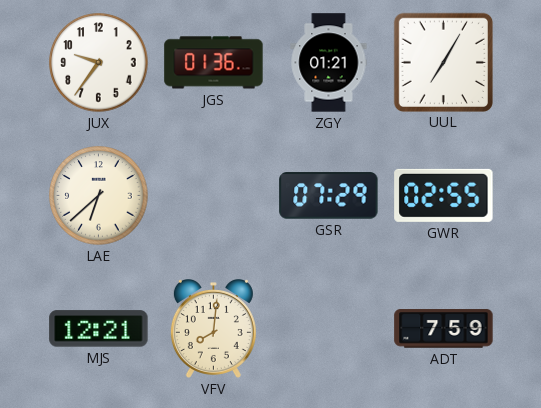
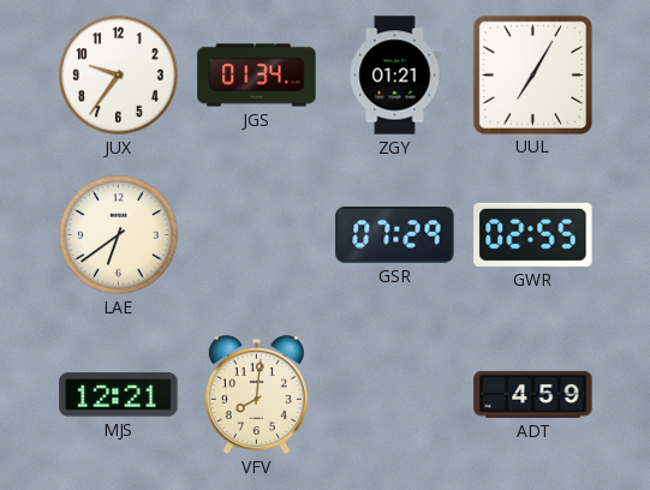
JGS: 01:36 -> 01:34 (257, 76)
LAE: 6:38 -> 6:39 (119, 235)
ADT: 7:59 -> 4:59 (533, 395)
